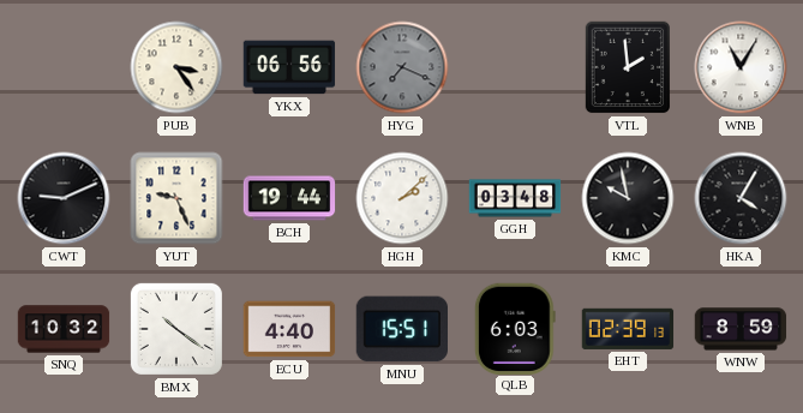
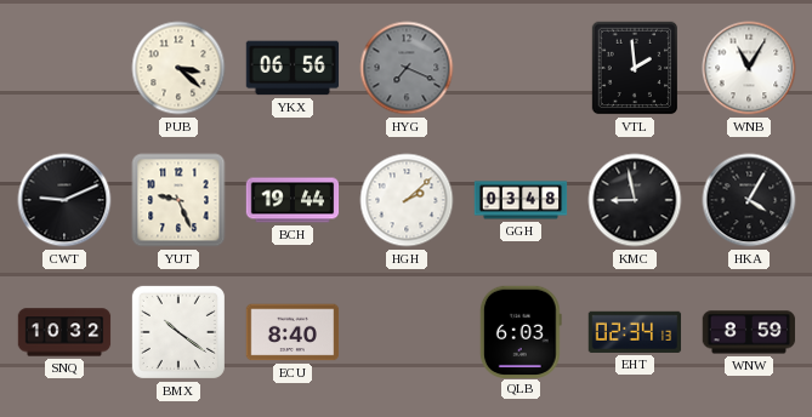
PUB: 3:24 -> 3:22 (178, 68)
KMC: 9:58 -> 8:58 (635, 200)
ECU: 4:40 -> 8:40 (293, 332)
MNU: 15:51 -> none (401, 329)
EHT: 02:39 -> 02:34 (635, 332)
